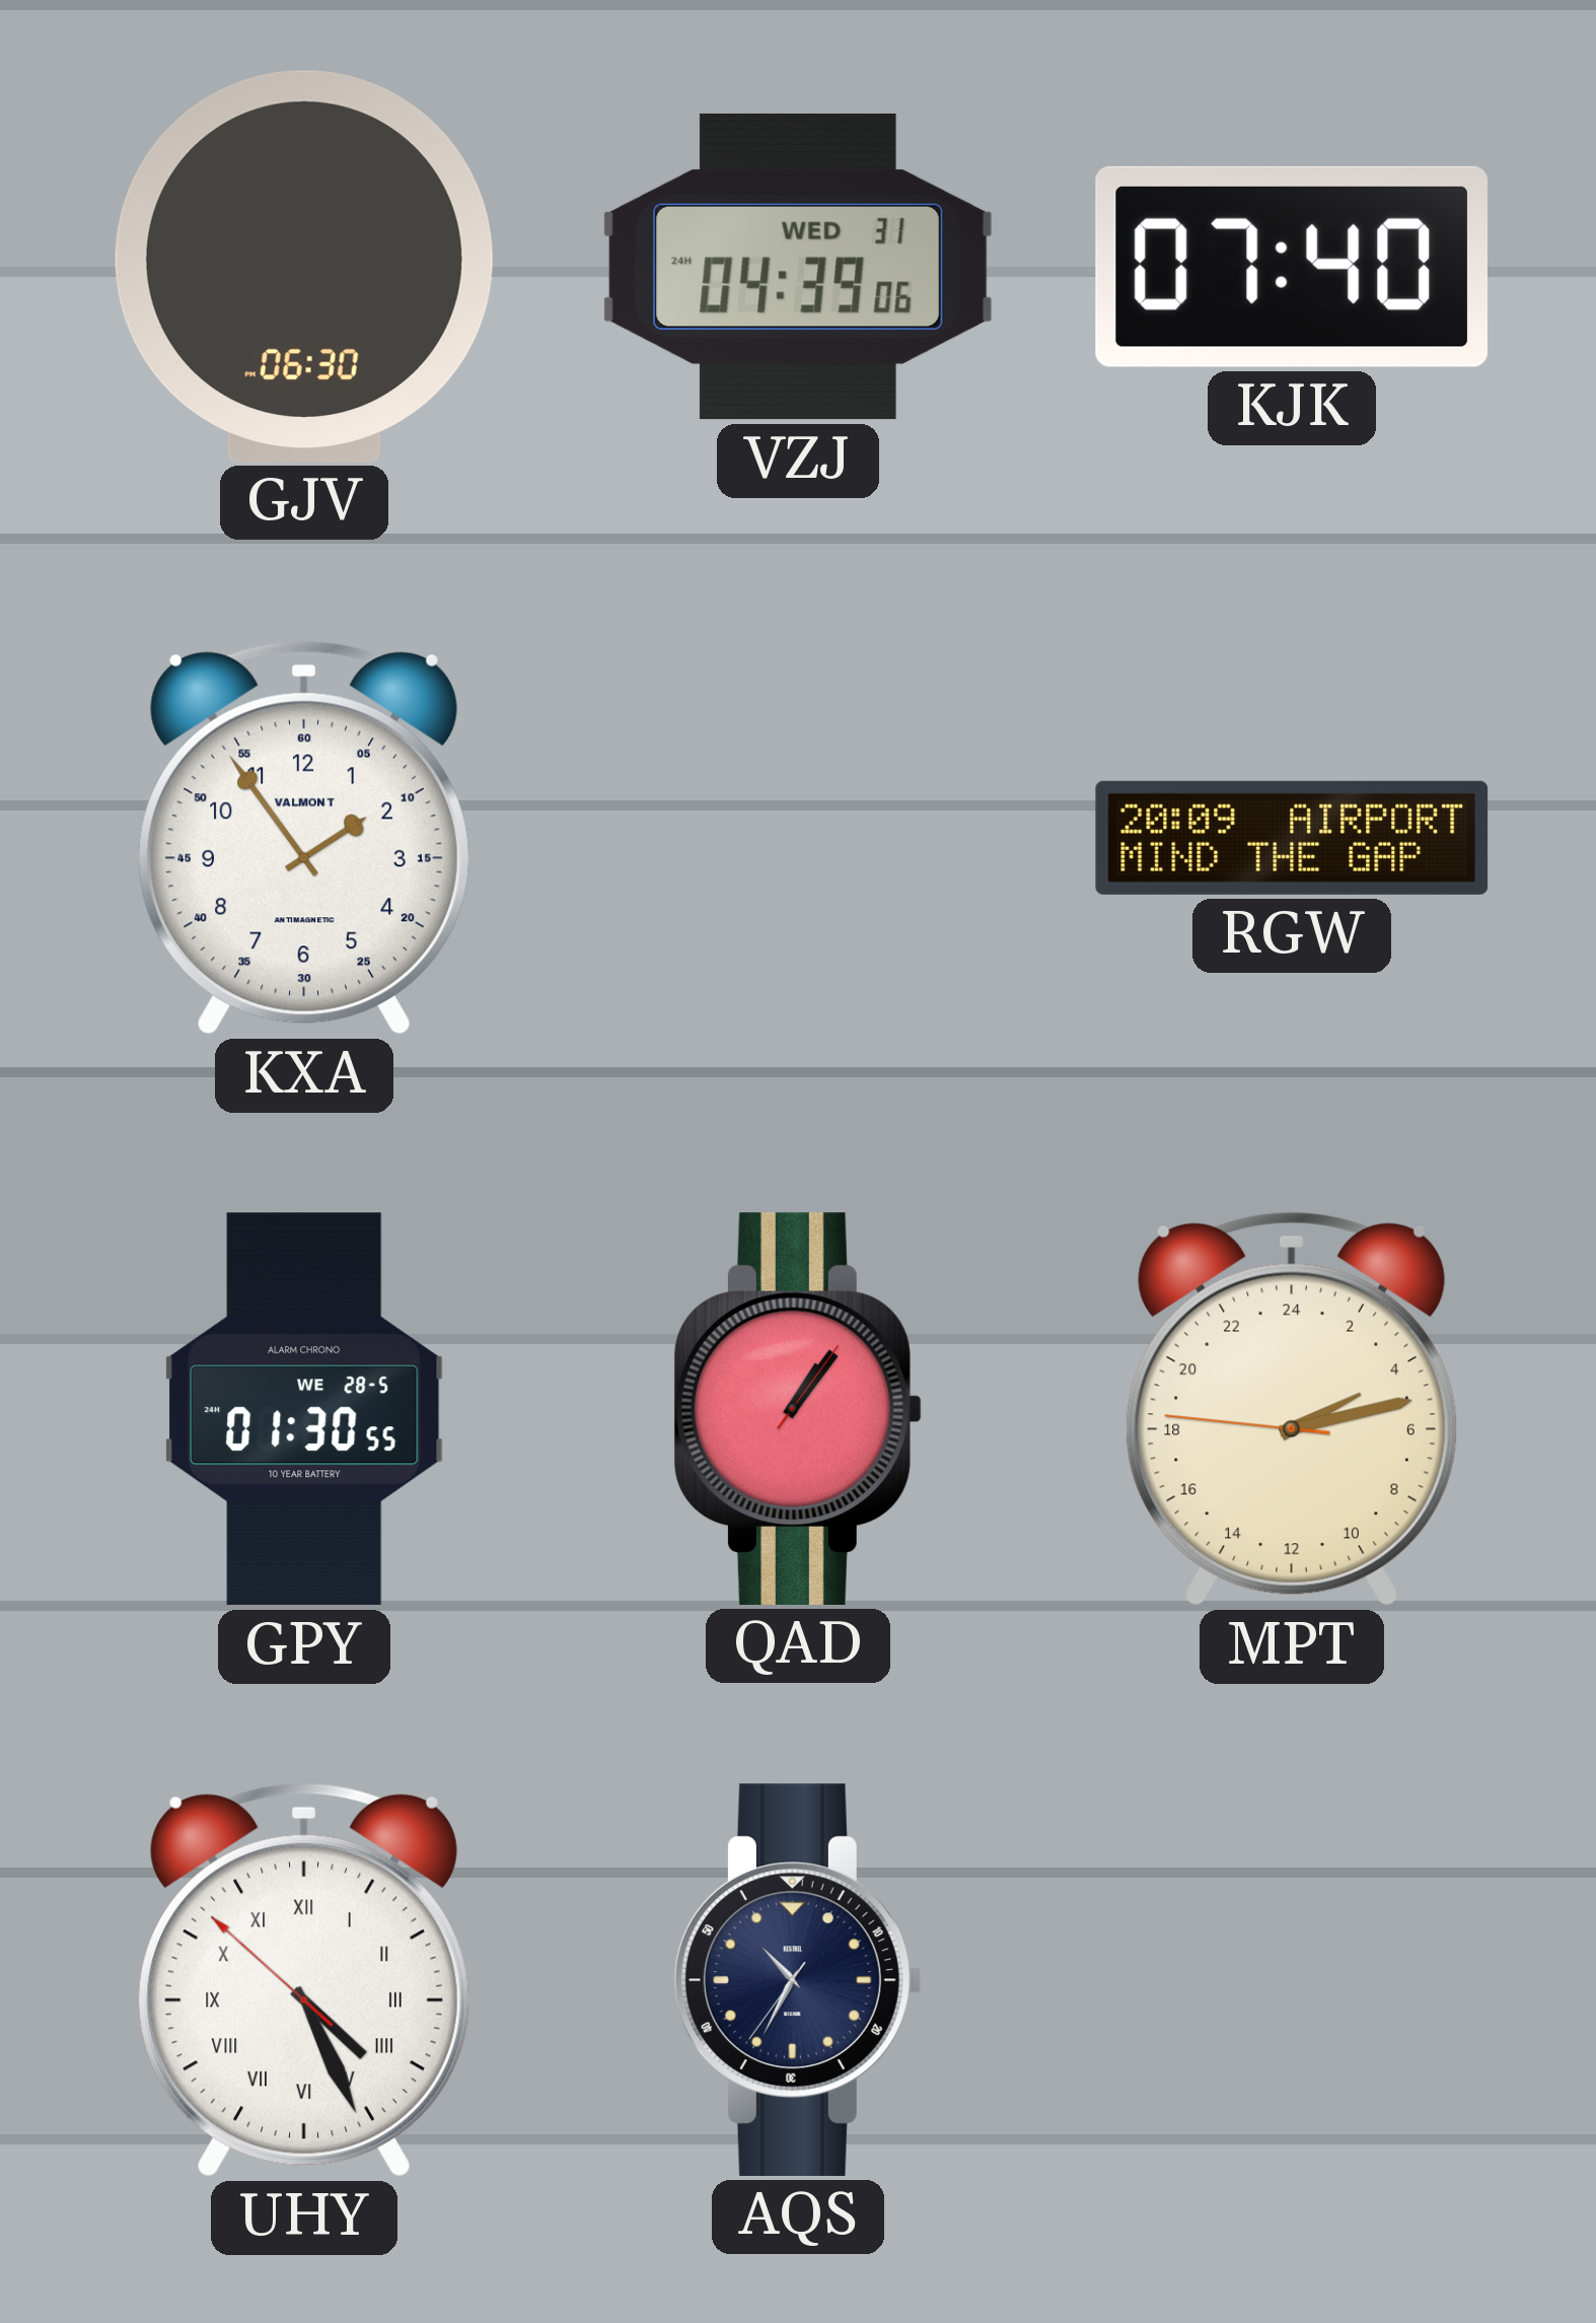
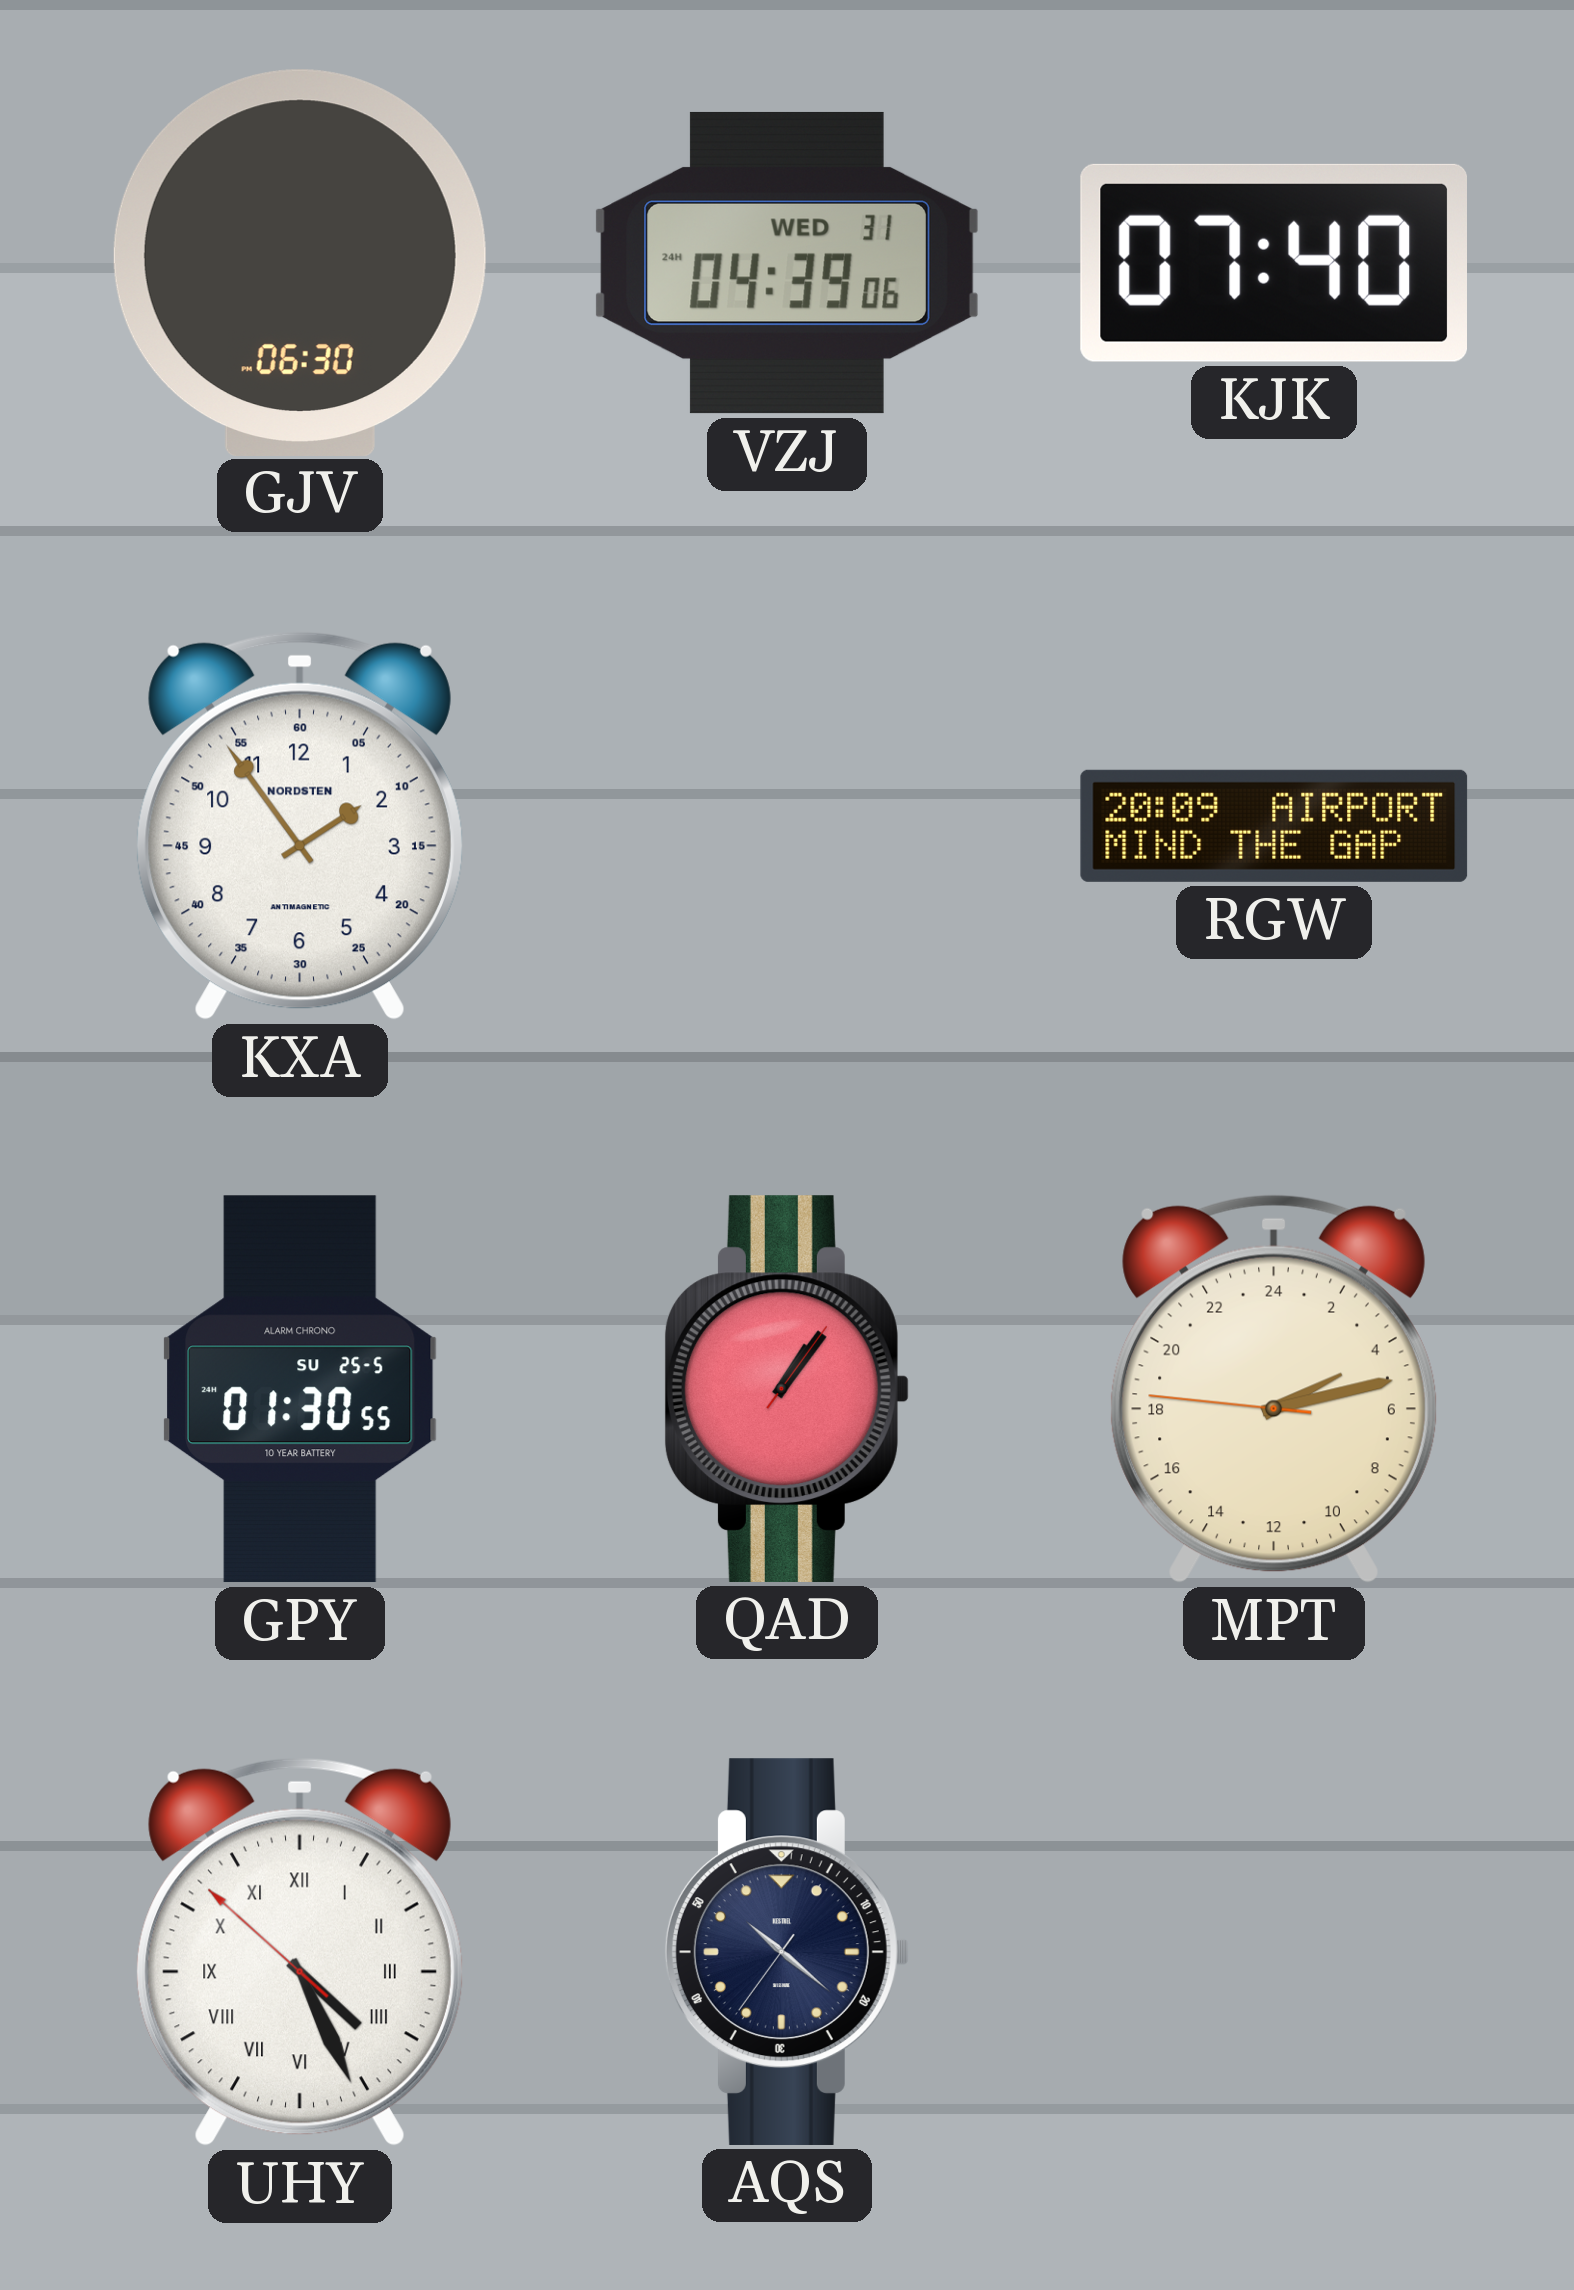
KXA brand: VALMONT -> NORDSTEN (300, 826)
GPY date: WE 28-5 -> SU 25-5 (300, 1389)
AQS: 10:34 -> 10:21 (787, 1952)
